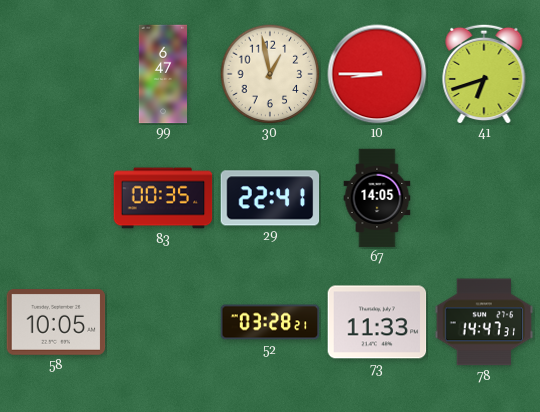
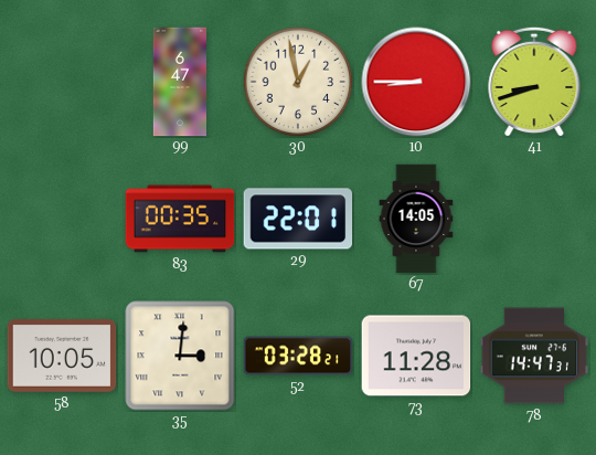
41: 6:42 -> 8:42 (534, 82)
29: 22:41 -> 22:01 (298, 219)
35: none -> 3:01 (180, 356)
73: 11:33 -> 11:28 (416, 356)
